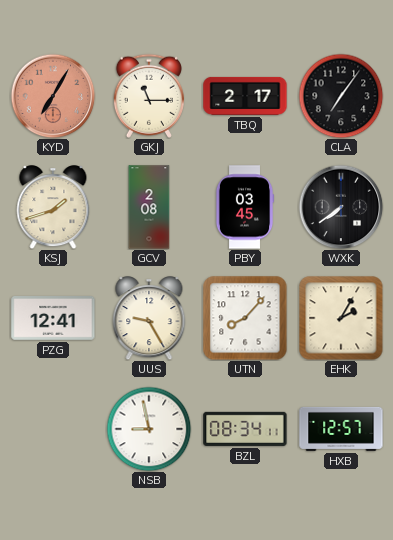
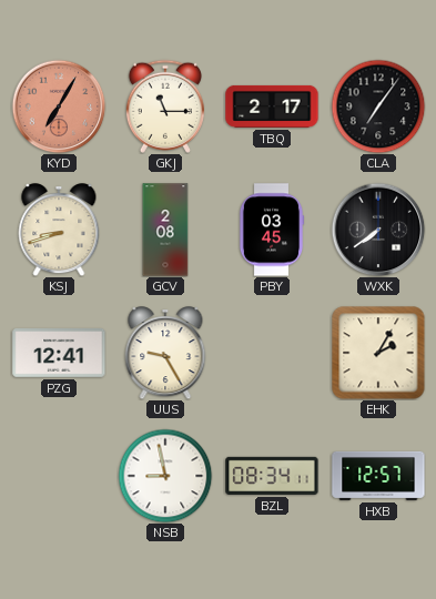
KSJ: 1:42 -> 8:42 (59, 230)
UTN: 8:07 -> none (245, 318)
